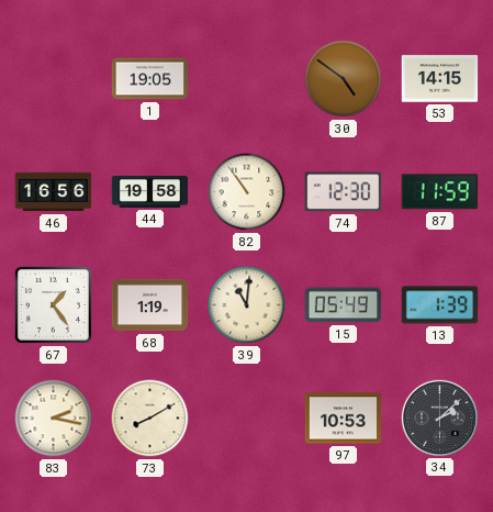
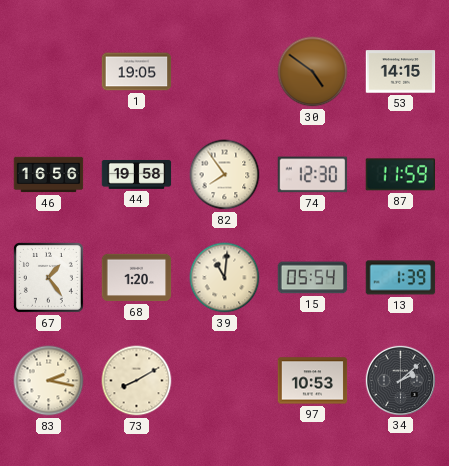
82: 10:54 -> 7:54 (225, 175)
68: 1:19 -> 1:20 (137, 278)
15: 05:49 -> 05:54 (313, 278)
